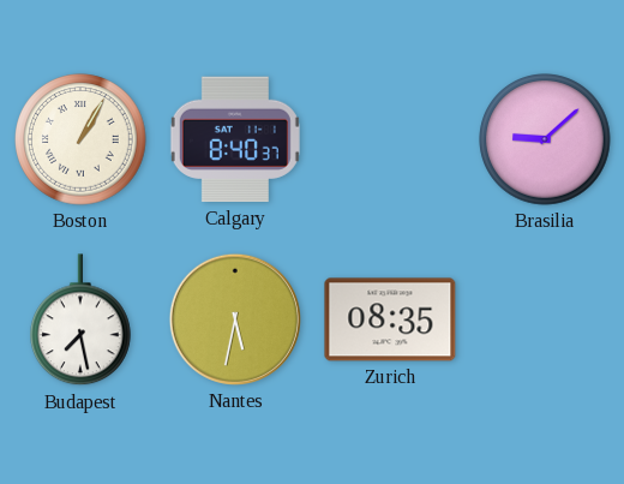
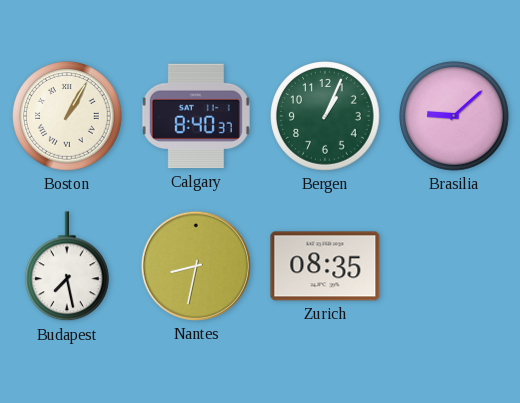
Bergen: none -> 1:04 (325, 116)
Nantes: 5:32 -> 8:32 (196, 266)
